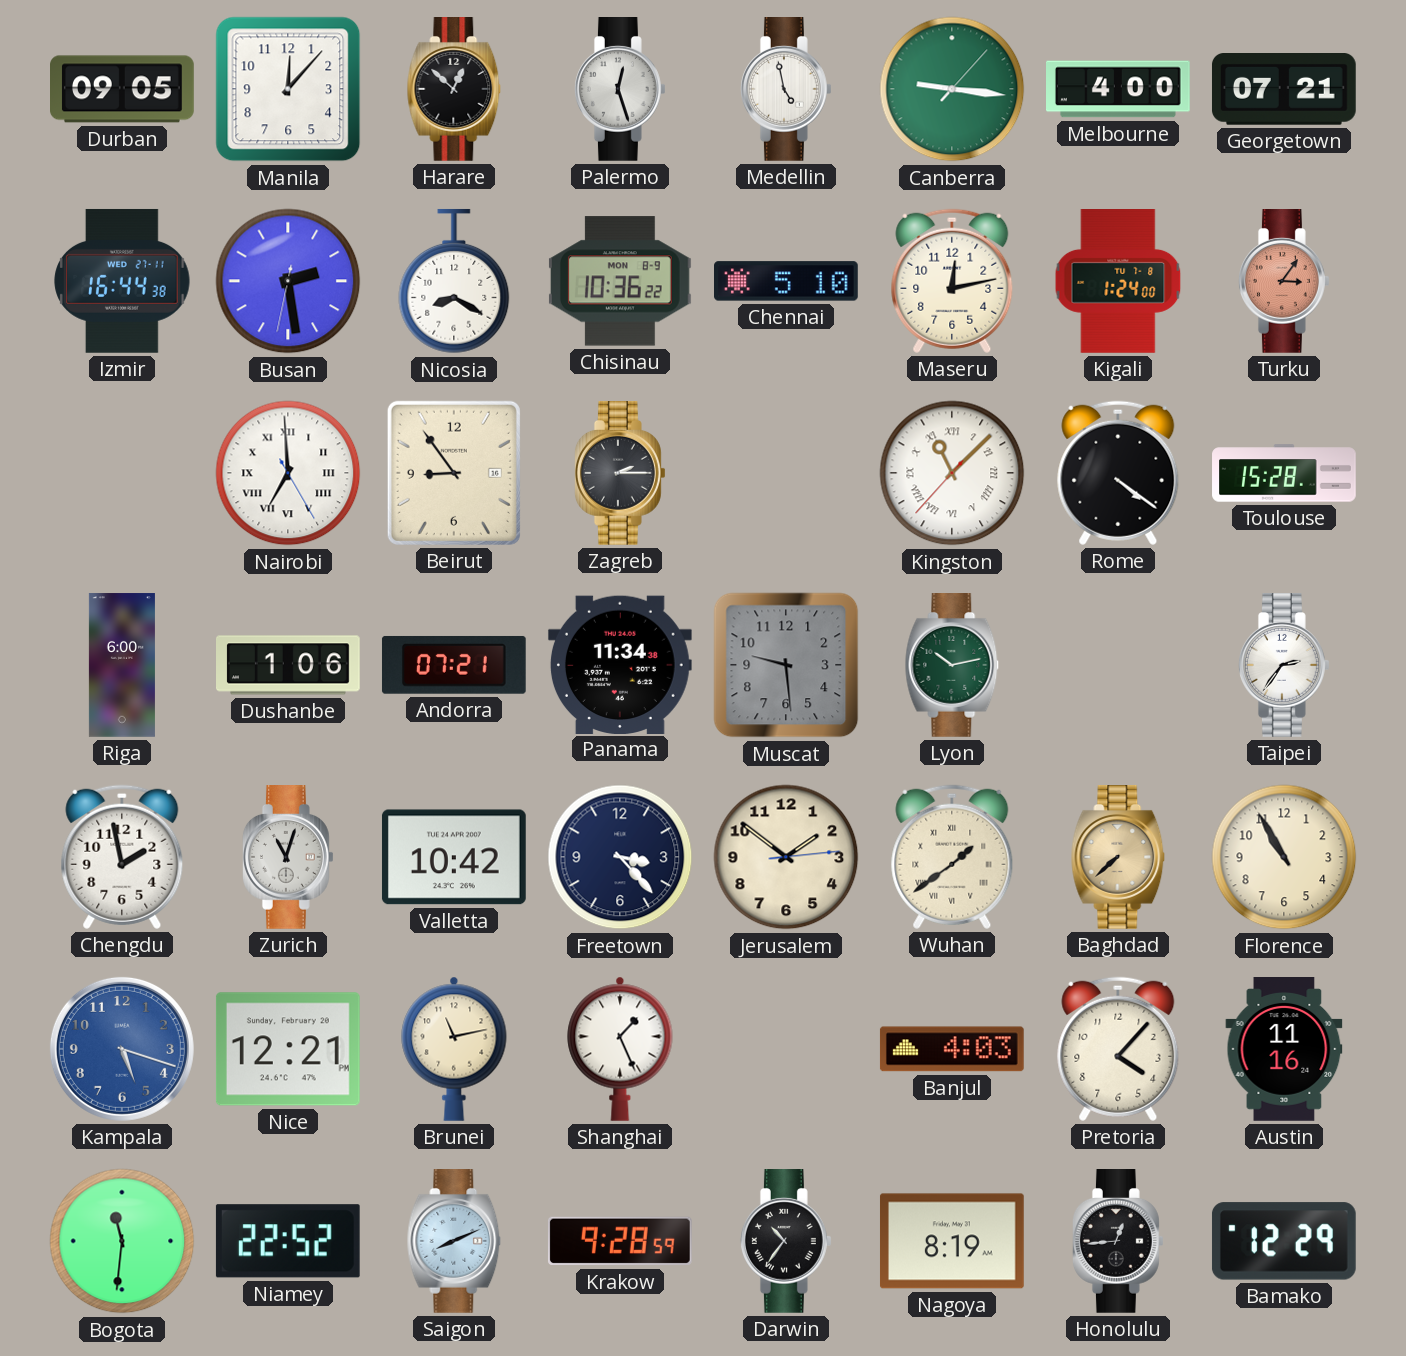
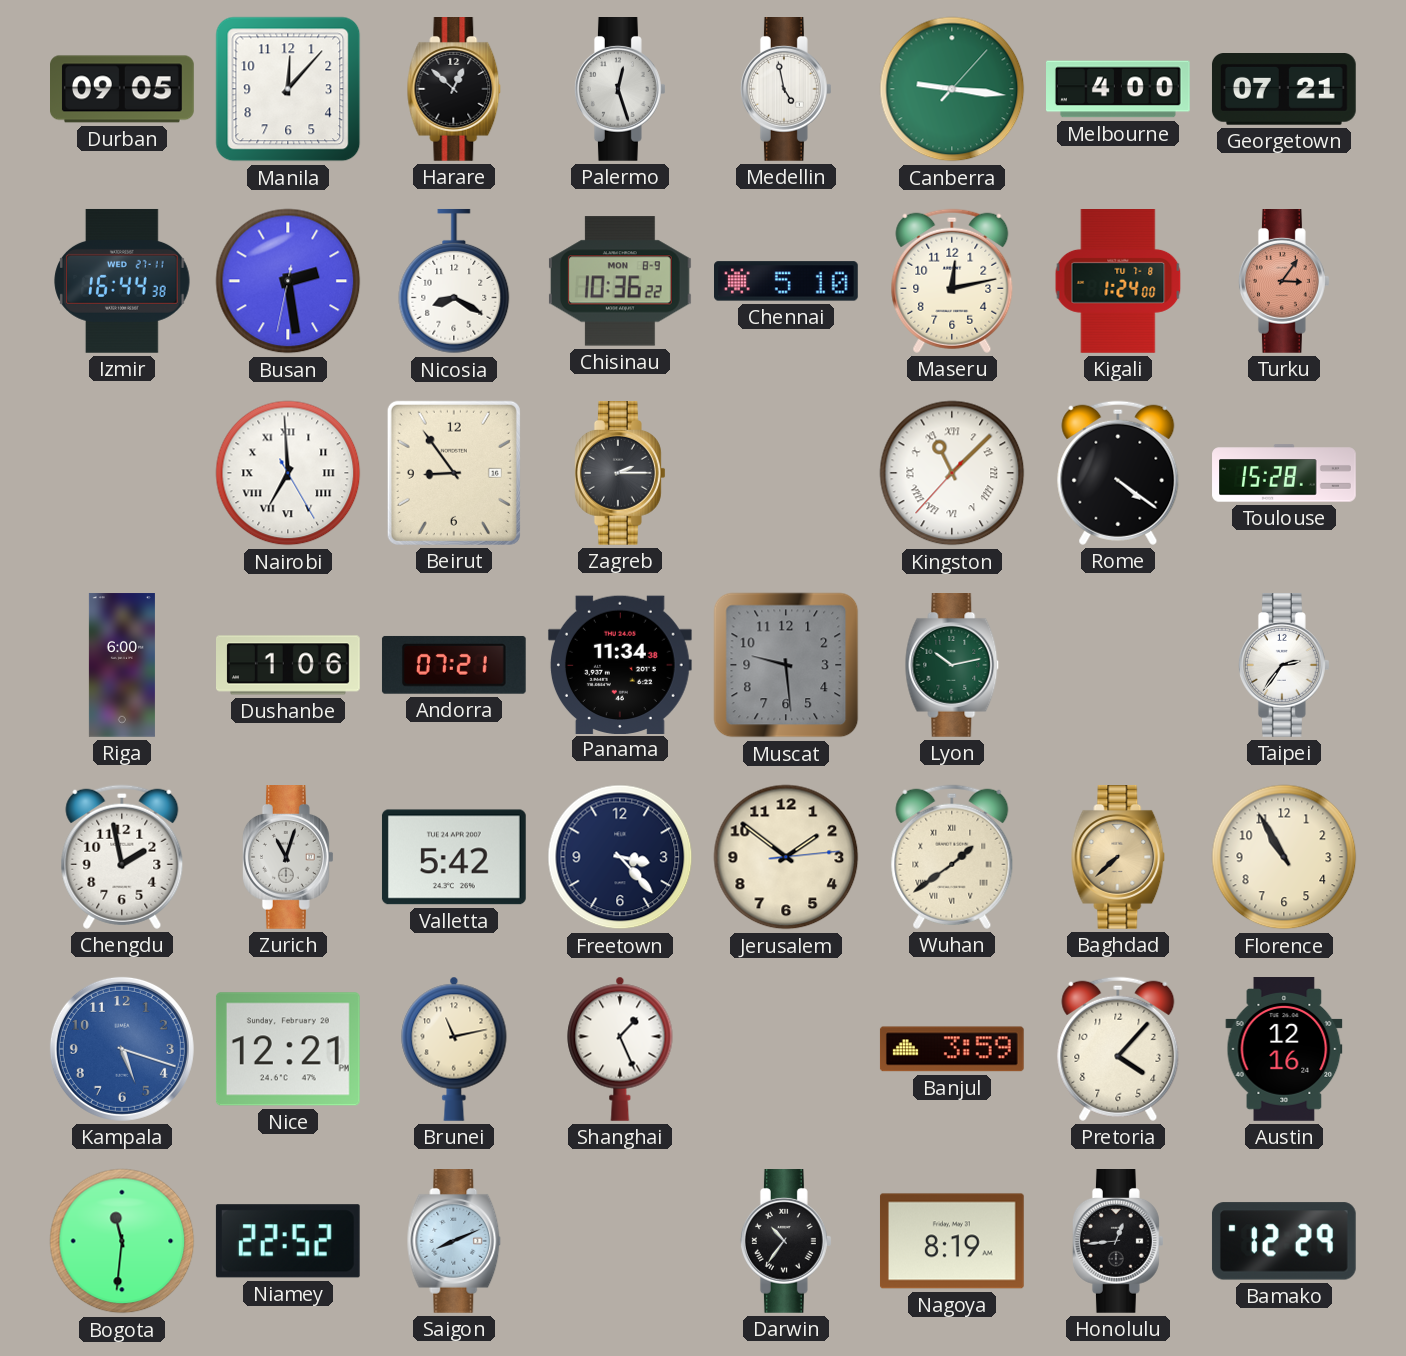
Valletta: 10:42 -> 5:42 (454, 857)
Banjul: 4:03 -> 3:59 (952, 1049)
Austin: 11:16 -> 12:16 (1284, 1050)
Krakow: 9:28 -> none (620, 1241)
